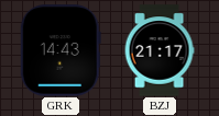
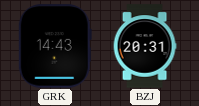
BZJ: 21:17 -> 20:31 (145, 46)
